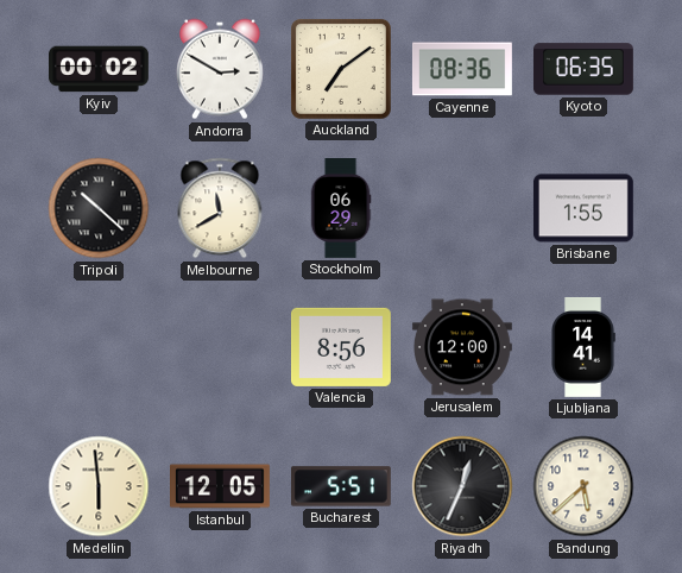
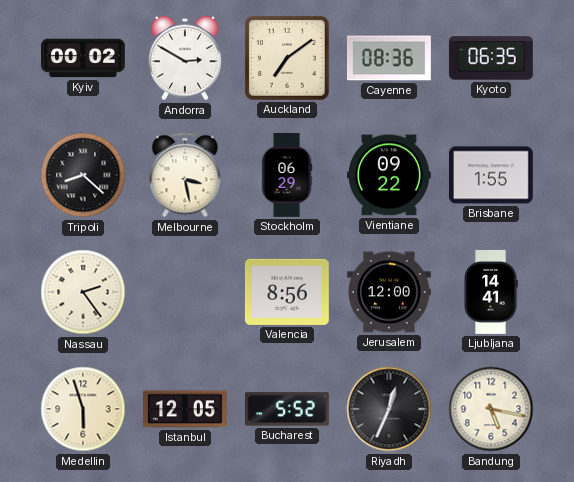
Tripoli: 10:22 -> 8:22 (83, 175)
Melbourne: 11:40 -> 3:28 (185, 175)
Vientiane: none -> 09:22 (389, 175)
Nassau: none -> 2:24 (83, 292)
Medellin: 5:59 -> 5:57 (83, 409)
Bucharest: 5:51 -> 5:52 (287, 409)
Bandung: 5:38 -> 5:17 (491, 409)
